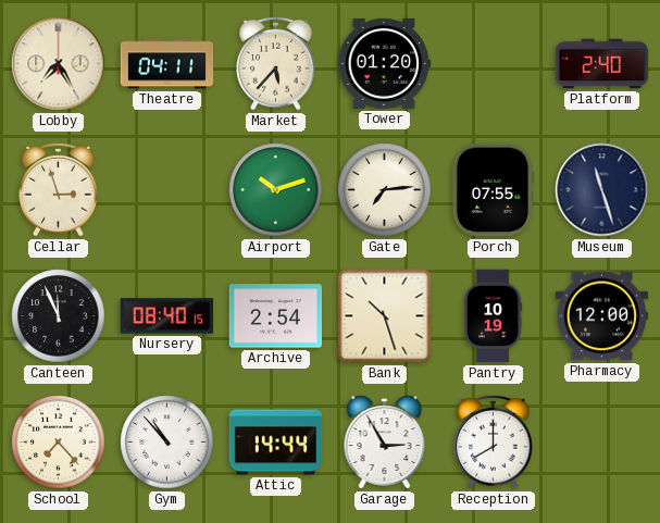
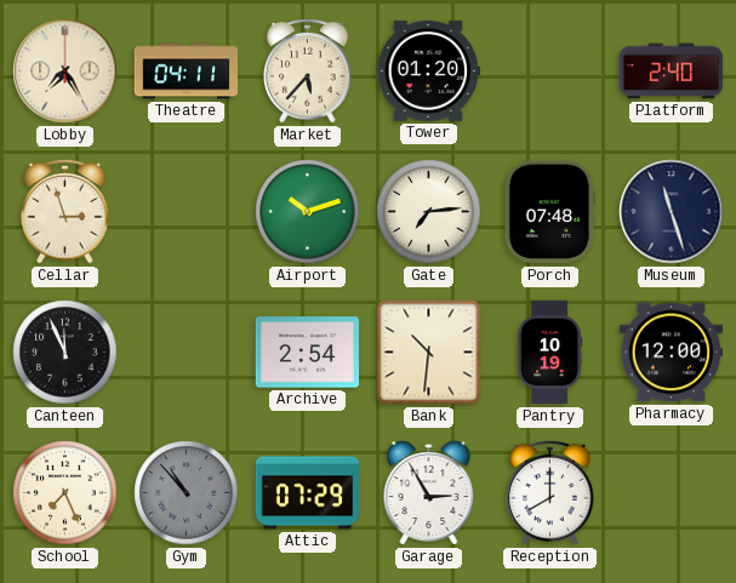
Porch: 07:55 -> 07:48 (549, 212)
Nursery: 08:40 -> none (167, 316)
Bank: 10:27 -> 10:31 (429, 353)
School: 7:23 -> 7:26 (65, 493)
Gym dial: white -> grey (187, 493)
Attic: 14:44 -> 07:29 (308, 493)
